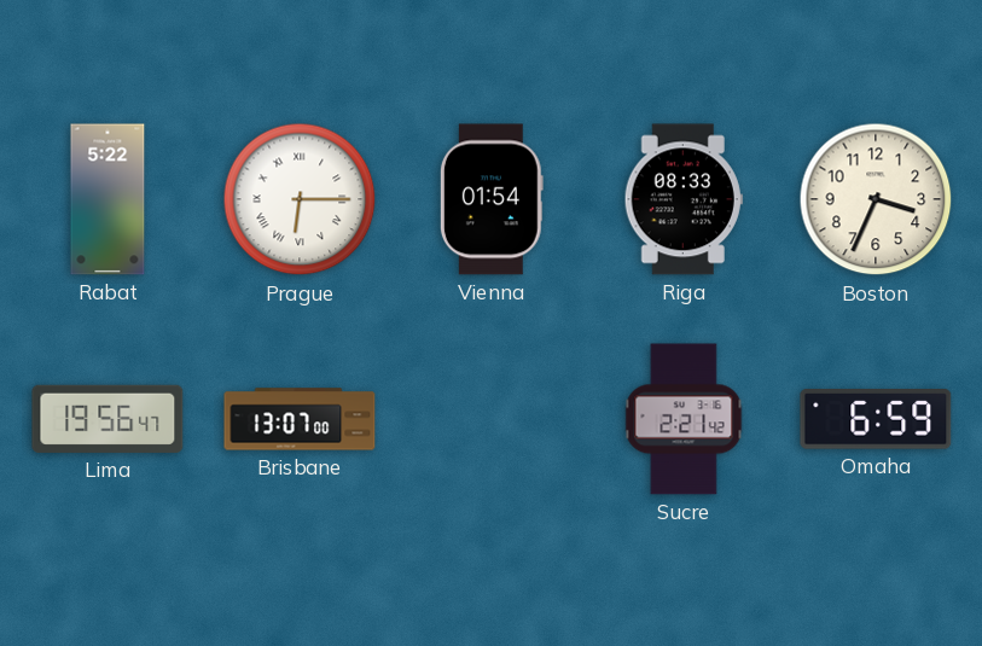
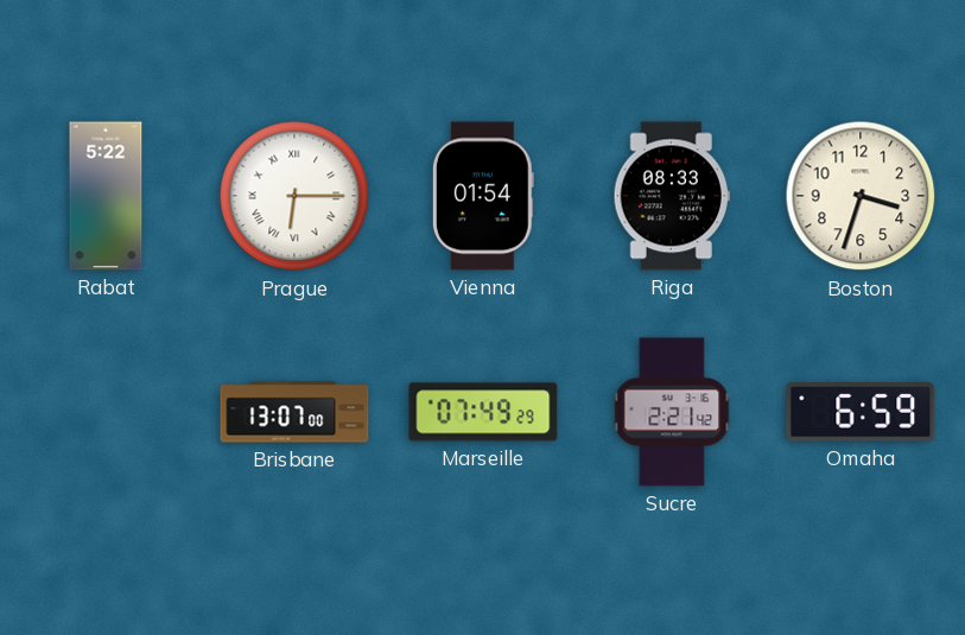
Boston: 3:34 -> 3:33 (861, 196)
Lima: 19:56 -> none (108, 419)
Marseille: none -> 07:49 (483, 412)
